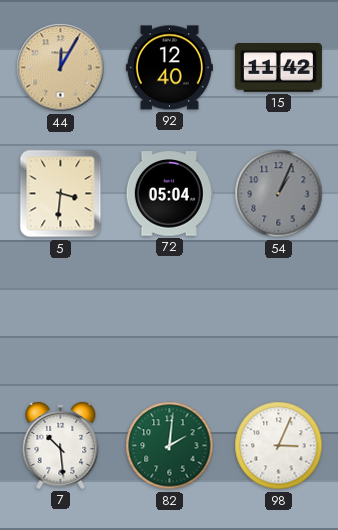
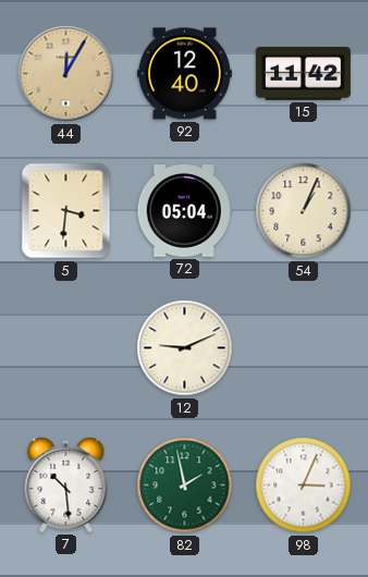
54 dial: grey -> cream (304, 211)
12: none -> 9:11 (185, 348)
82: 2:01 -> 1:58 (185, 486)
